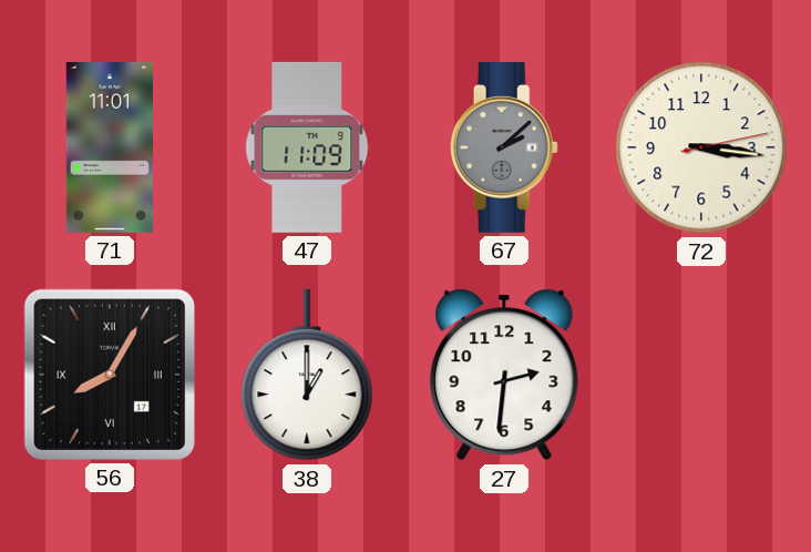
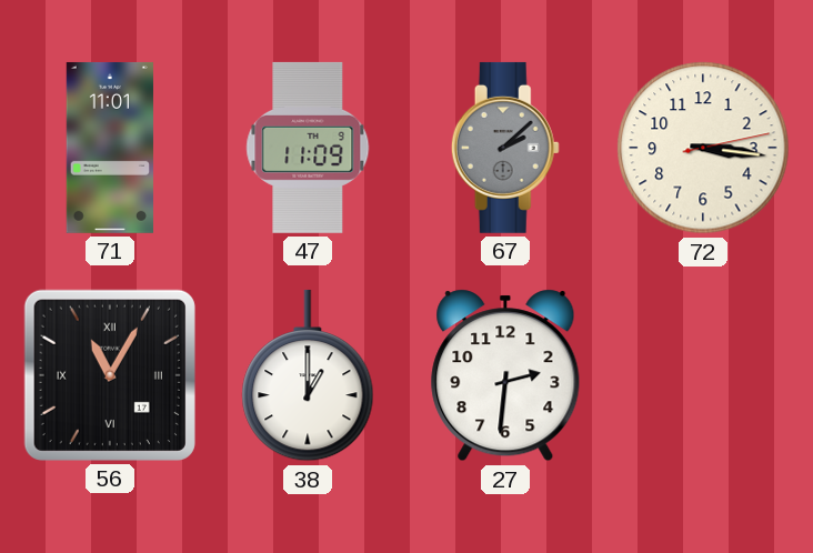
56: 8:05 -> 11:05 (110, 375)
